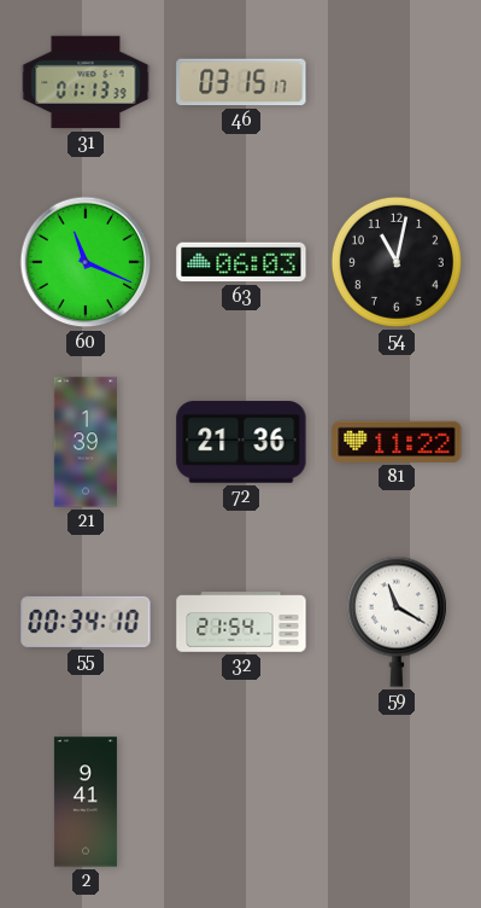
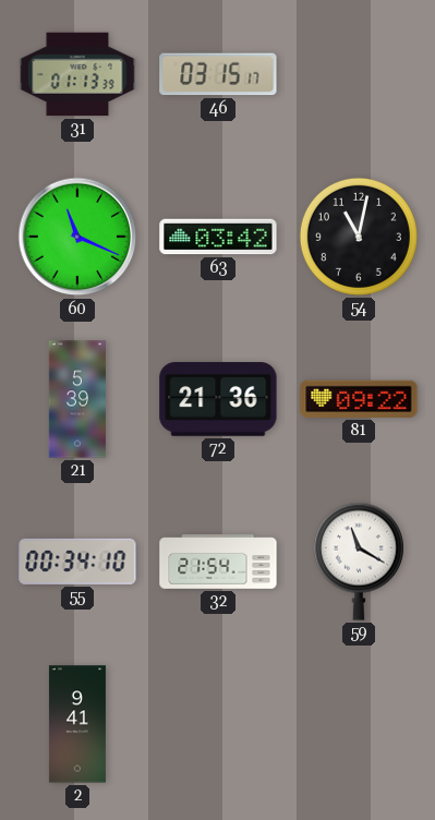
63: 06:03 -> 03:42 (218, 237)
21: 1:39 -> 5:39 (77, 399)
81: 11:22 -> 09:22 (359, 399)
